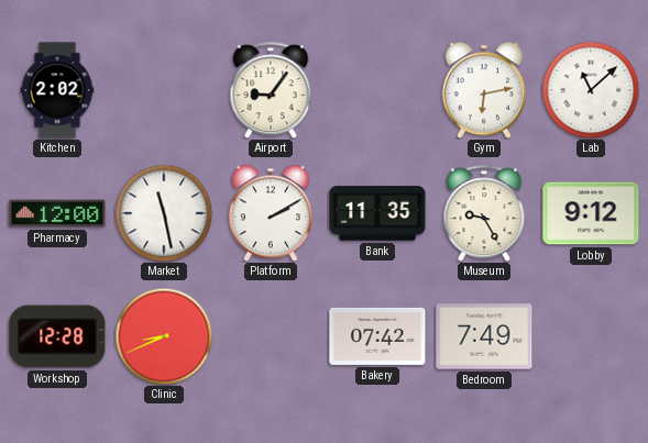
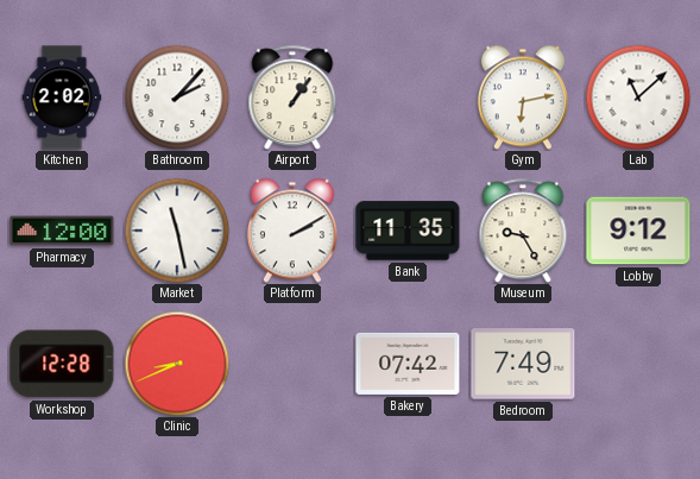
Bathroom: none -> 2:07 (177, 97)
Airport: 9:06 -> 1:06 (292, 97)
